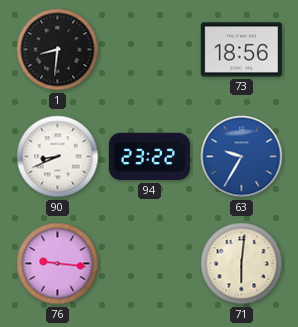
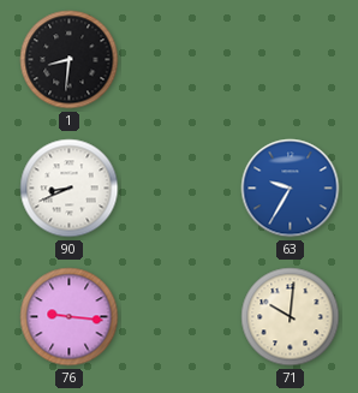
73: 18:56 -> none (241, 50)
94: 23:22 -> none (149, 157)
71: 6:01 -> 10:01 (291, 317)
